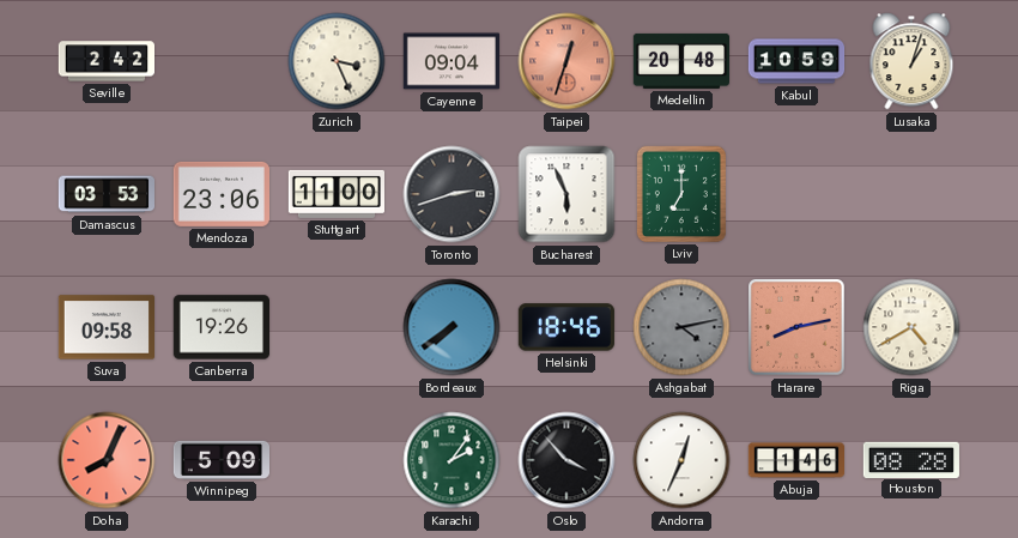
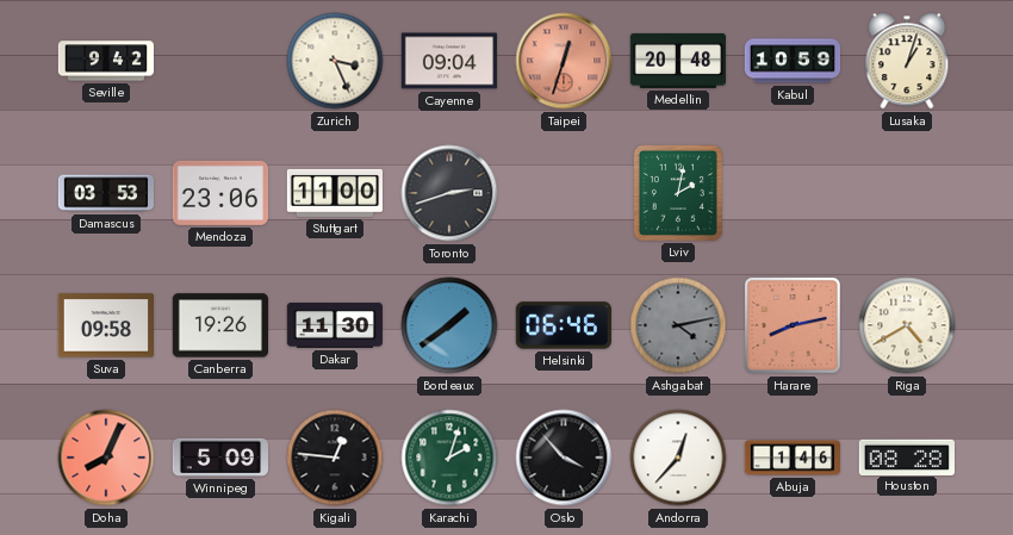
Seville: 2:42 -> 9:42 (105, 61)
Bucharest: 5:56 -> none (566, 194)
Lviv: 7:00 -> 2:02 (678, 192)
Dakar: none -> 11:30 (334, 325)
Bordeaux: 7:39 -> 1:39 (449, 325)
Helsinki: 18:46 -> 06:46 (564, 325)
Kigali: none -> 12:46 (335, 458)
Karachi: 2:06 -> 2:03 (449, 458)
Andorra: 12:34 -> 12:37 (678, 458)
